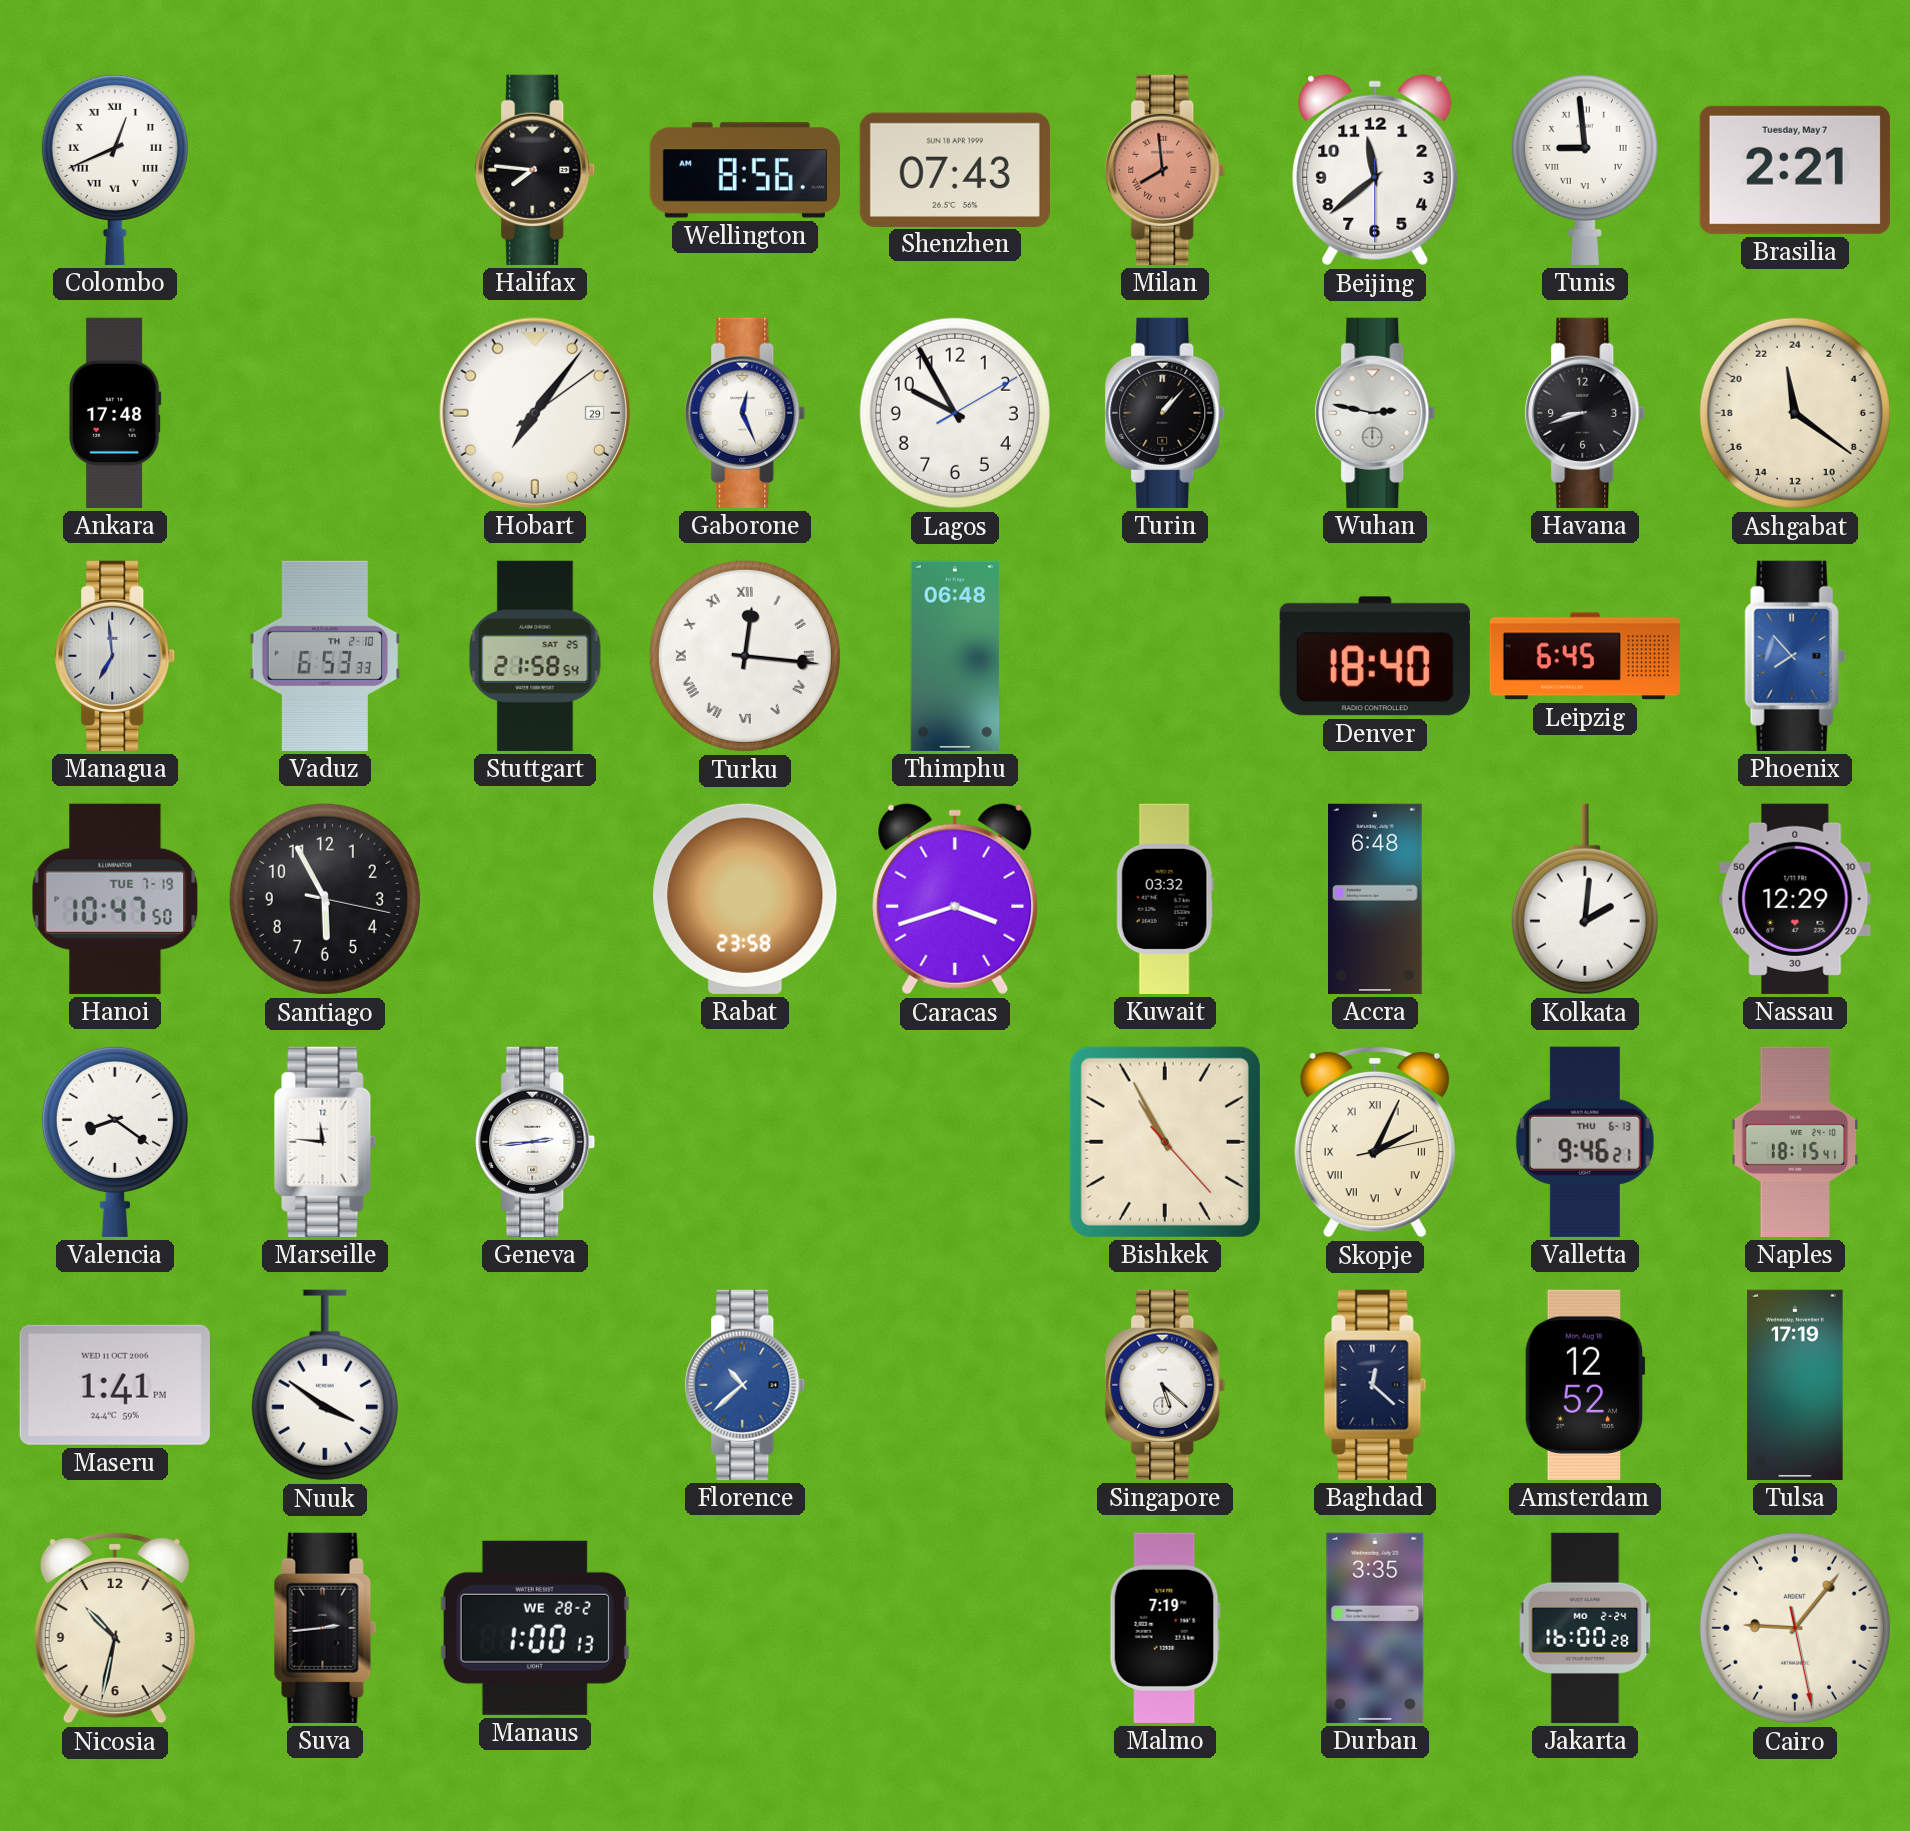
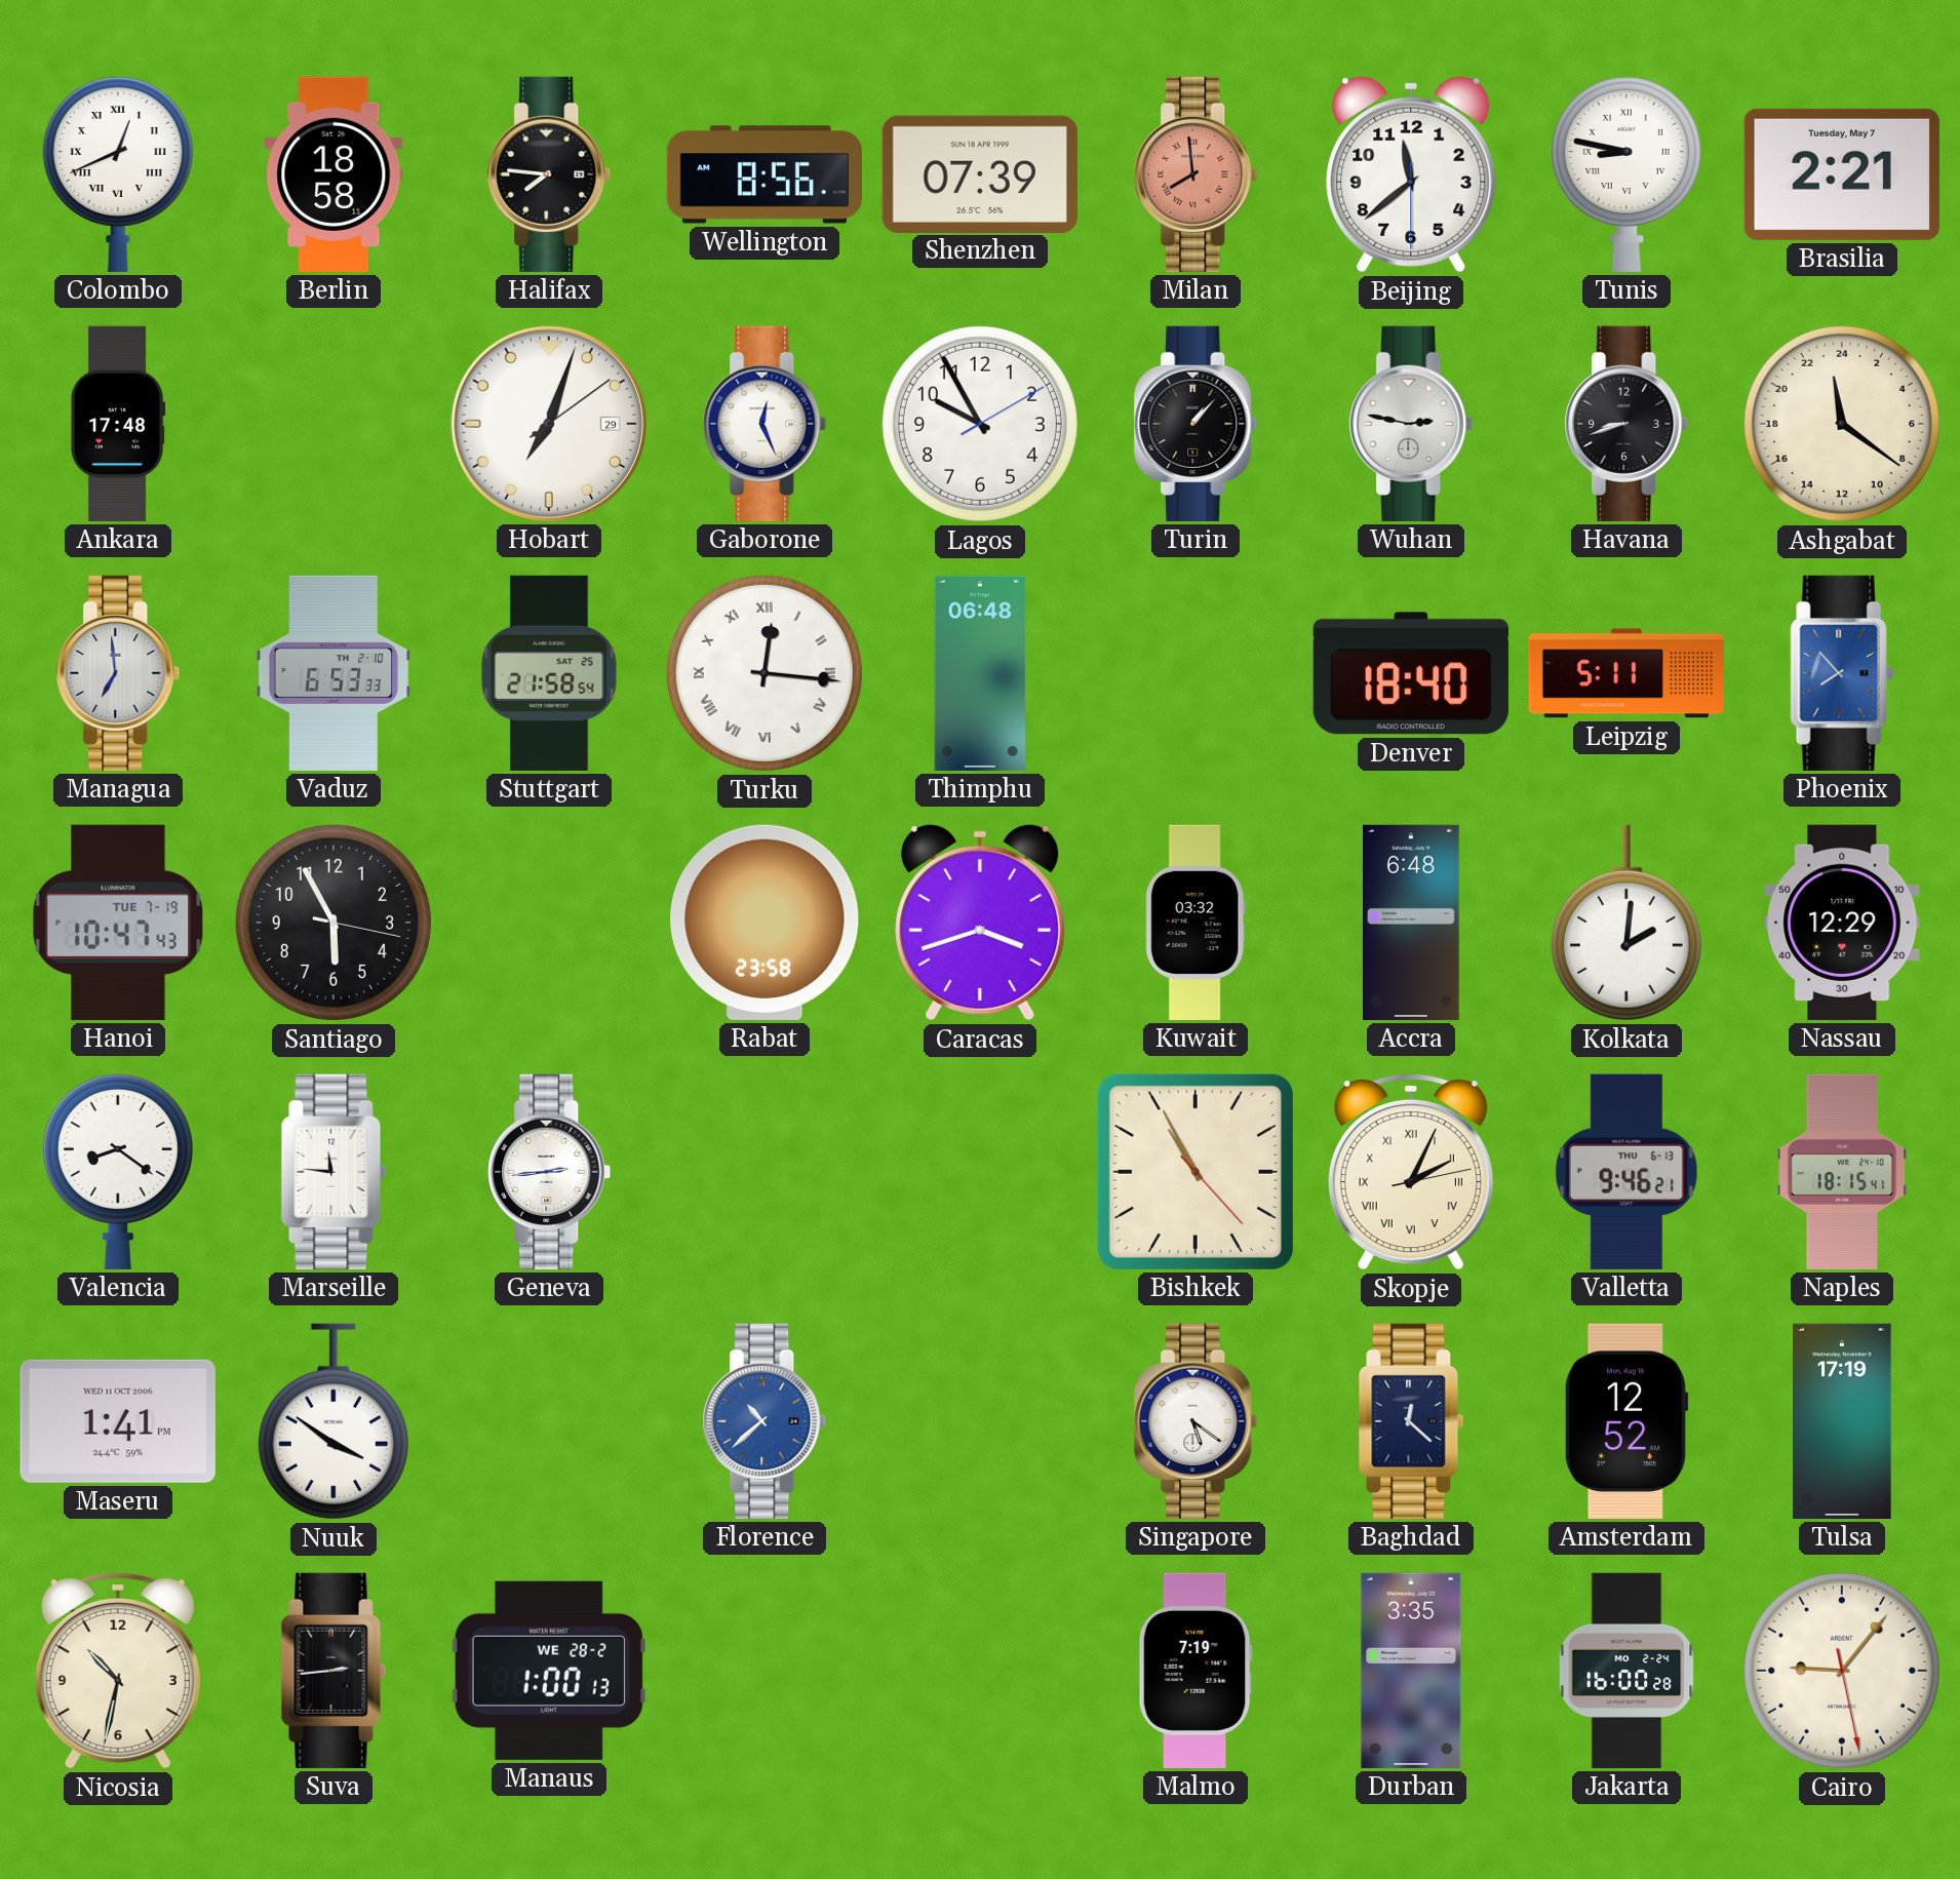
Berlin: none -> 18:58 (334, 174)
Shenzhen: 07:43 -> 07:39 (980, 173)
Tunis: 8:59 -> 8:47 (1626, 173)
Hobart: 7:06 -> 7:03 (549, 424)
Leipzig: 6:45 -> 5:11 (1626, 673)
Hanoi: 10:47:50 -> 10:47:43 (118, 923)
Singapore: 5:22 -> 5:21 (1195, 1421)
